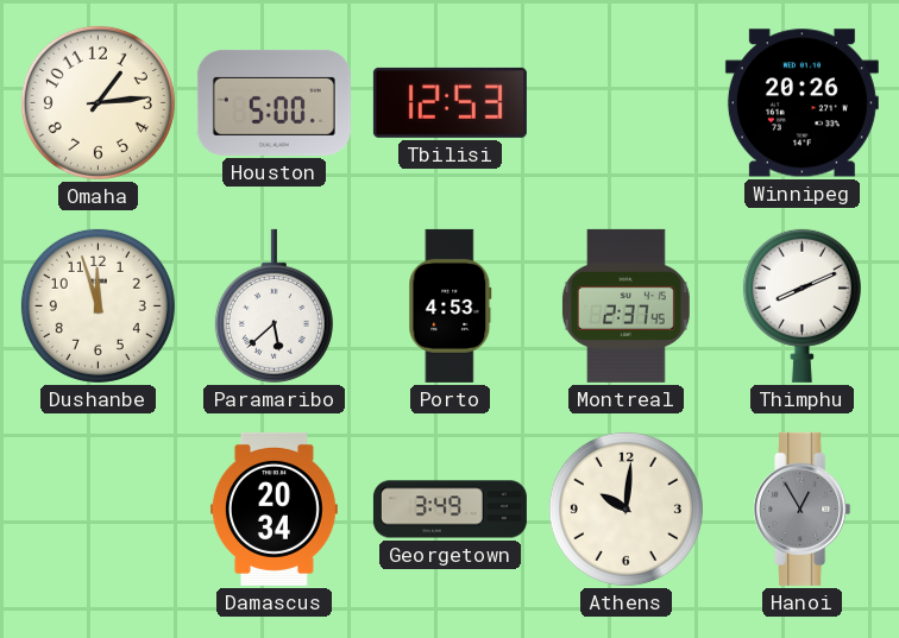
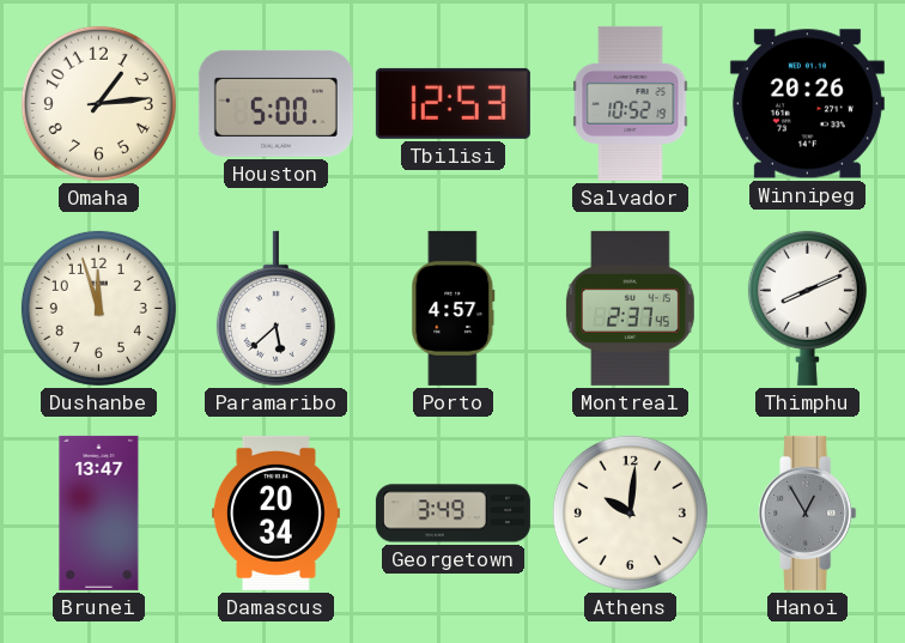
Salvador: none -> 10:52 (631, 103)
Porto: 4:53 -> 4:57 (454, 308)
Brunei: none -> 13:47 (99, 512)
